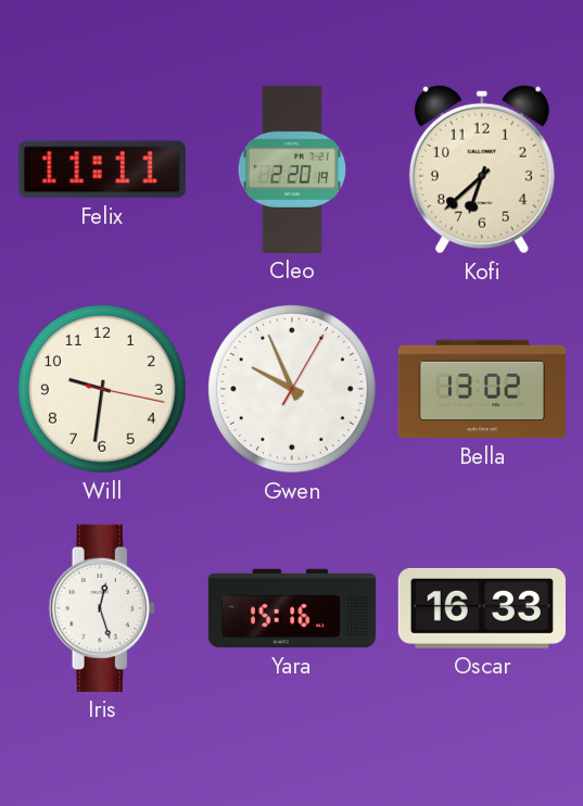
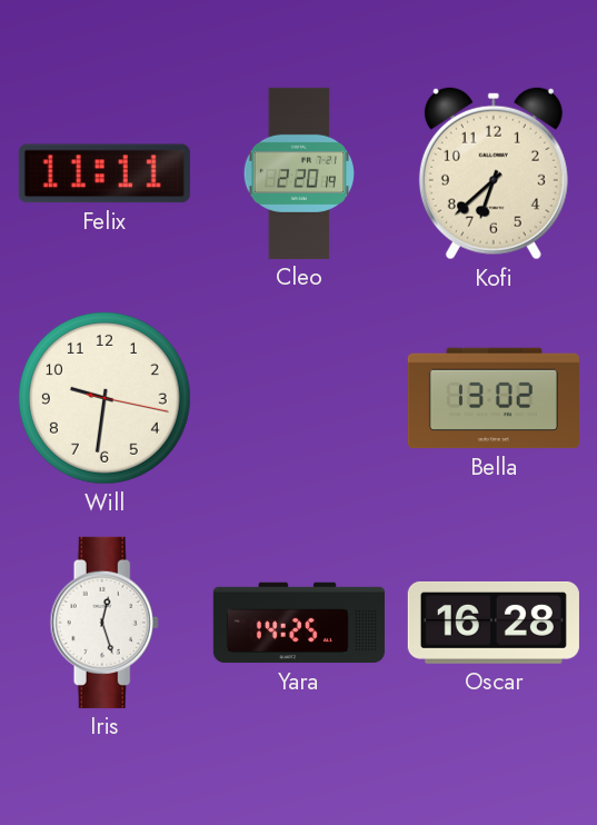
Gwen: 9:56 -> none (292, 389)
Yara: 15:16 -> 14:25 (299, 623)
Oscar: 16:33 -> 16:28 (494, 623)
